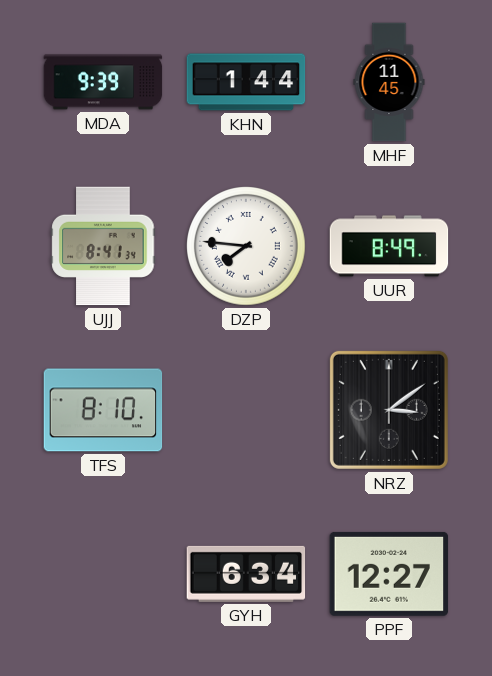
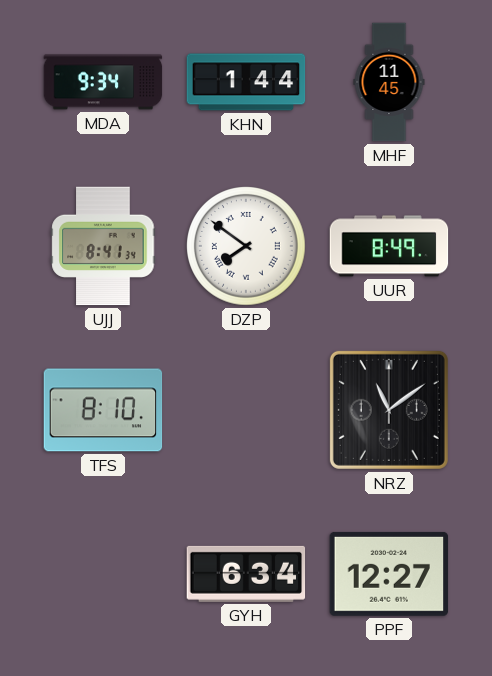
MDA: 9:39 -> 9:34 (103, 82)
DZP: 7:46 -> 7:51 (247, 247)
NRZ: 3:09 -> 11:09 (389, 410)
